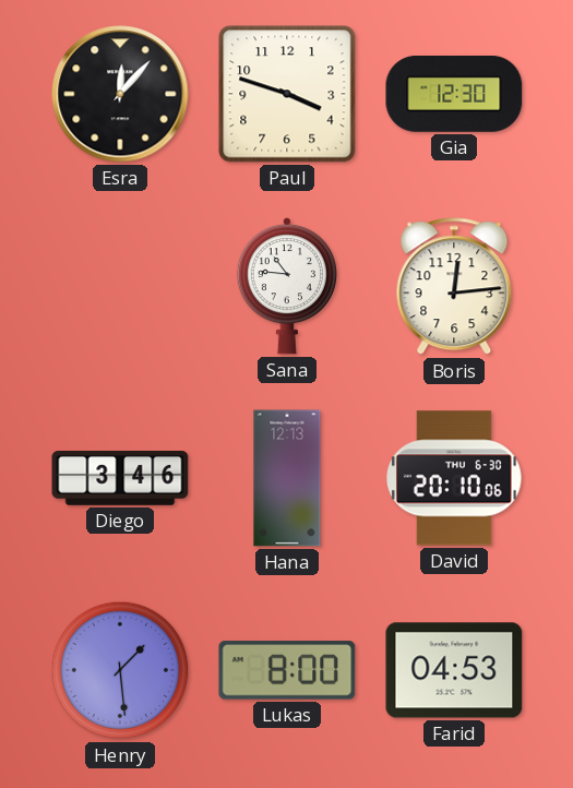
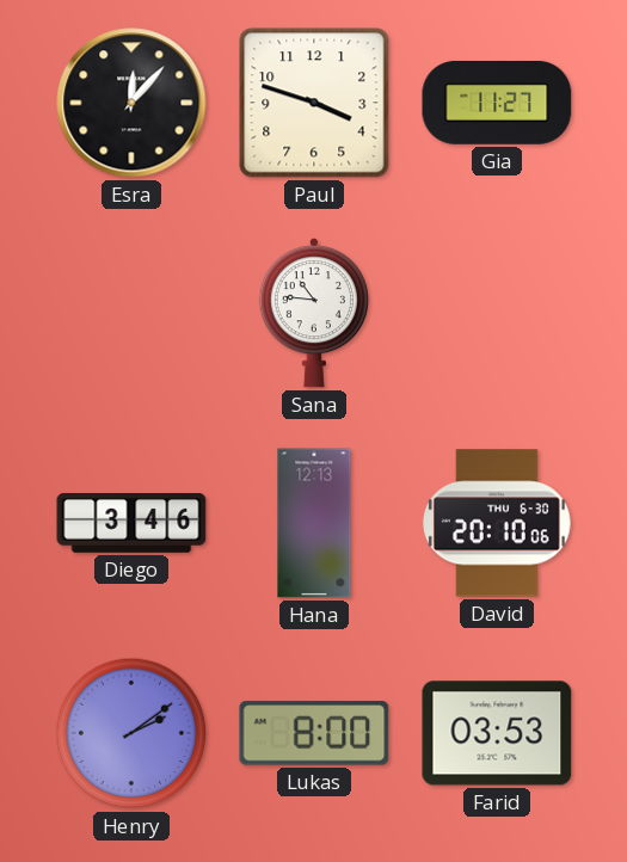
Gia: 12:30 -> 11:27 (497, 103)
Boris: 12:14 -> none (454, 287)
Henry: 1:29 -> 2:09 (131, 733)
Farid: 04:53 -> 03:53 (497, 733)
